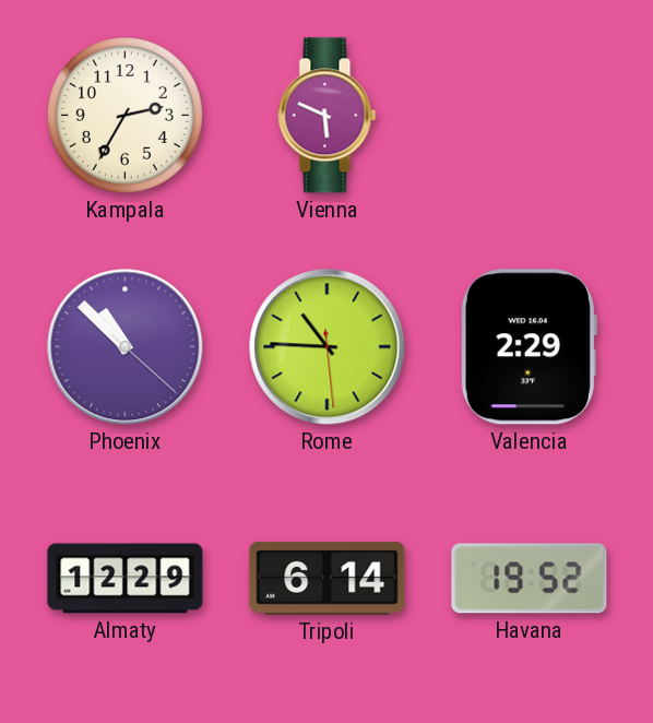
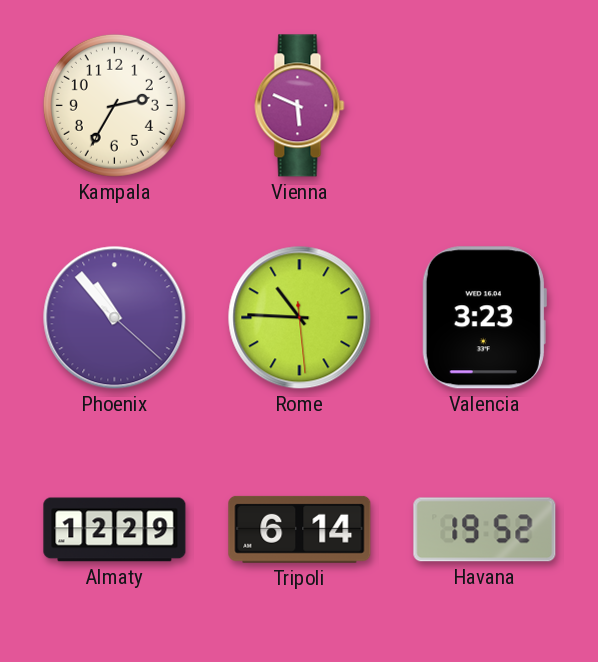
Phoenix: 10:52 -> 10:53 (115, 318)
Valencia: 2:29 -> 3:23 (484, 318)
